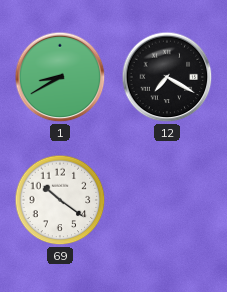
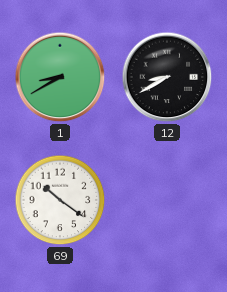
12: 7:20 -> 8:40 (167, 77)
